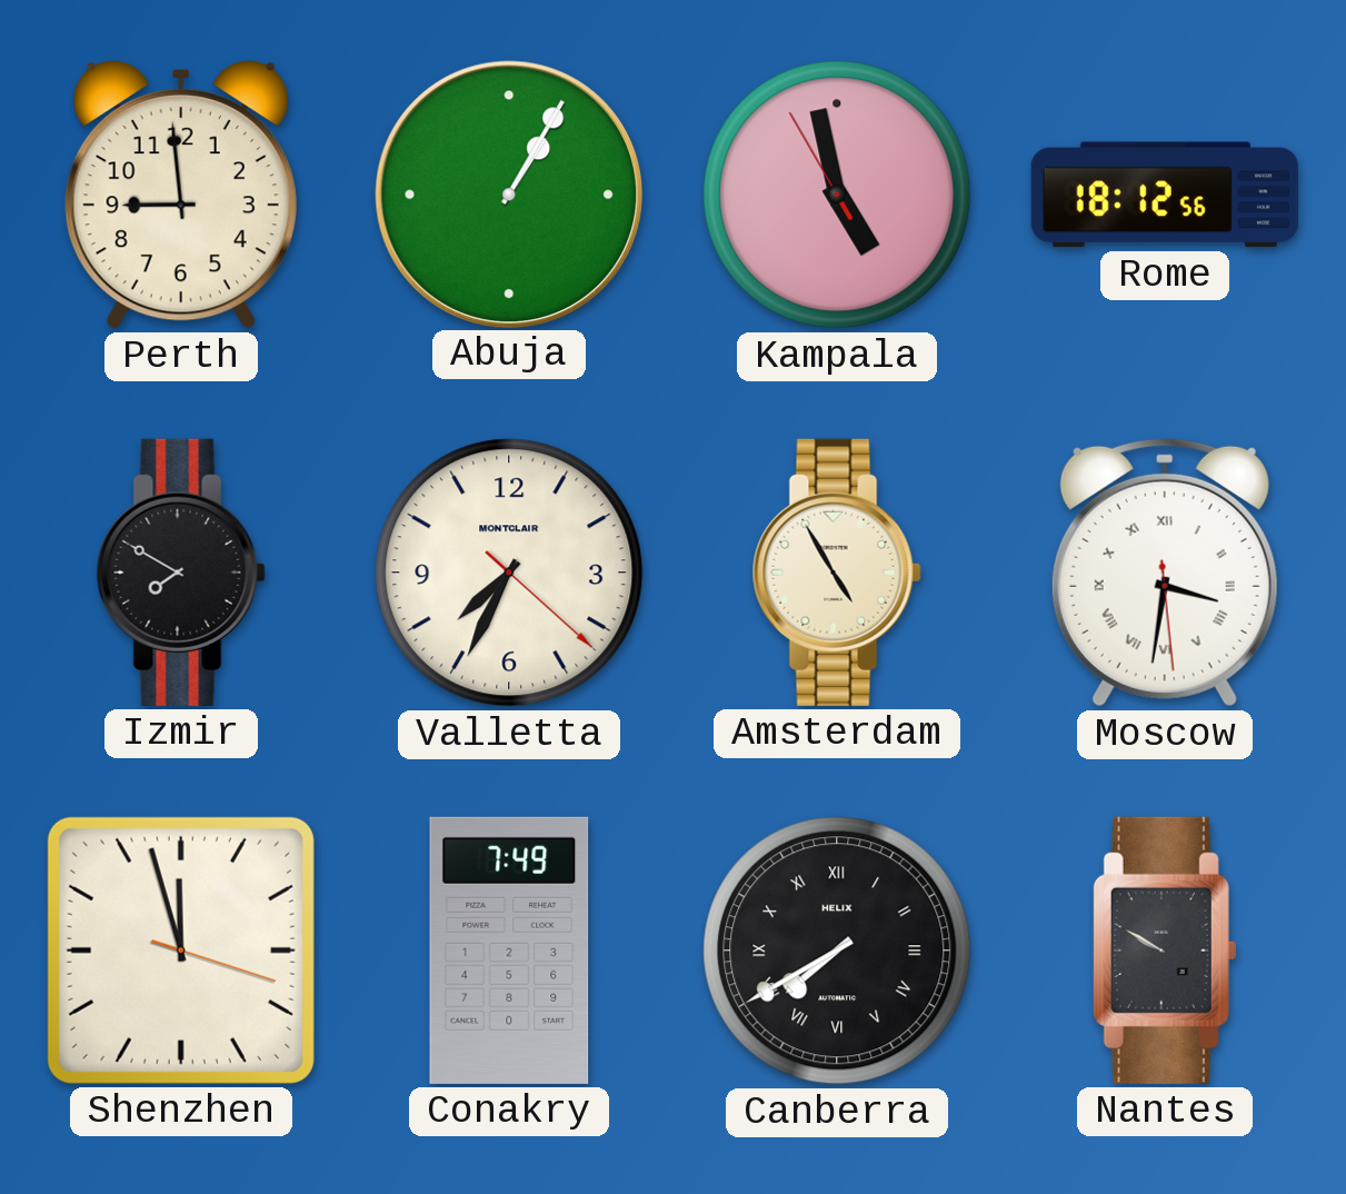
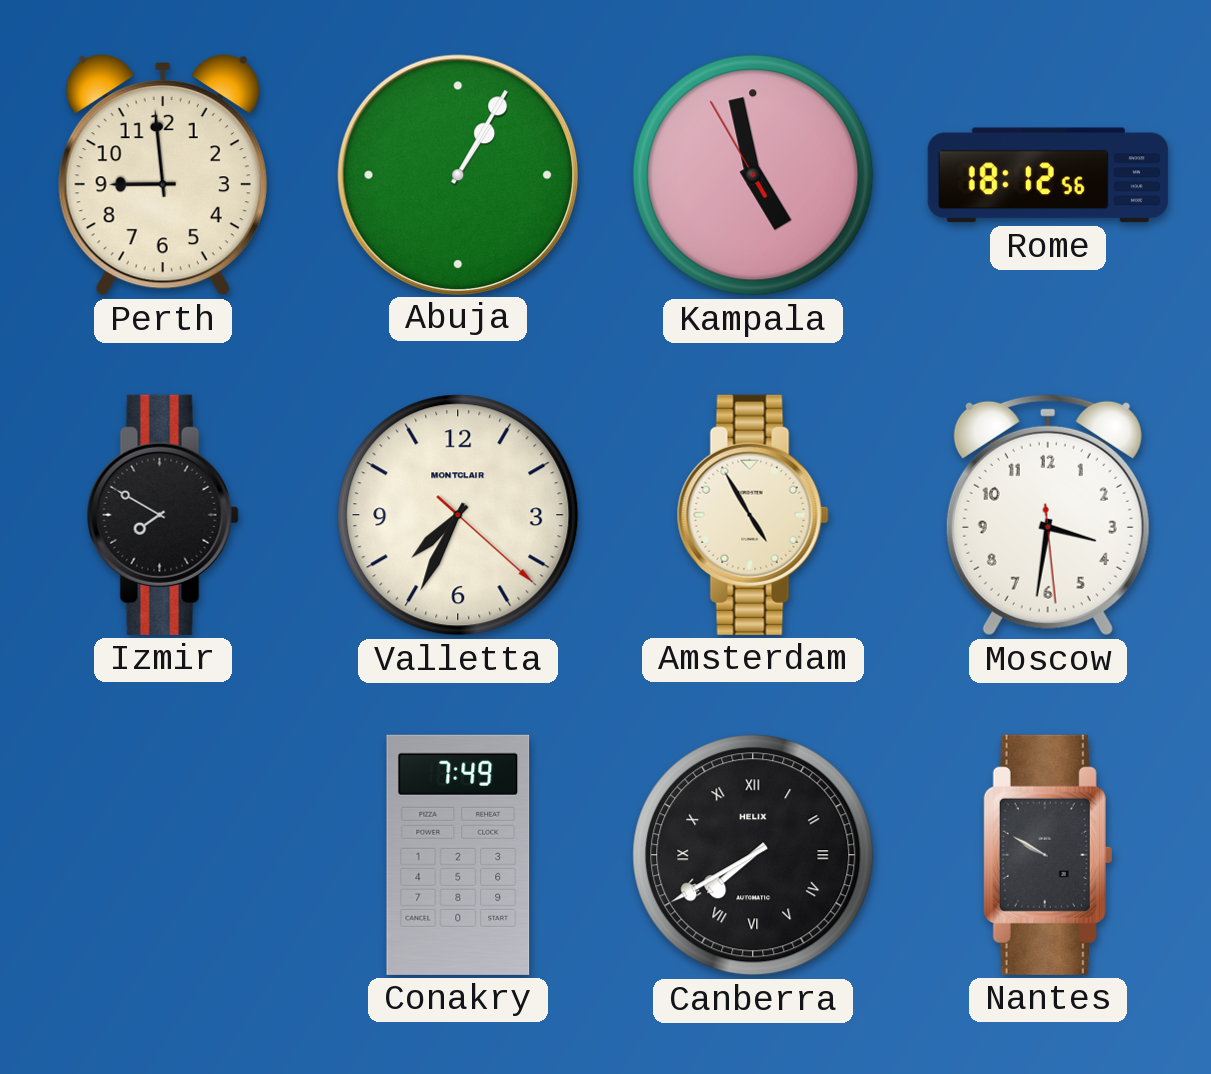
Moscow numerals: Roman -> Arabic (1048, 515)
Shenzhen: 11:57 -> none (181, 951)
